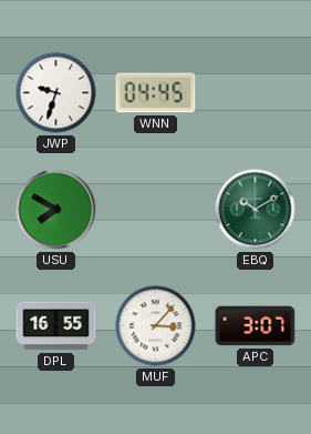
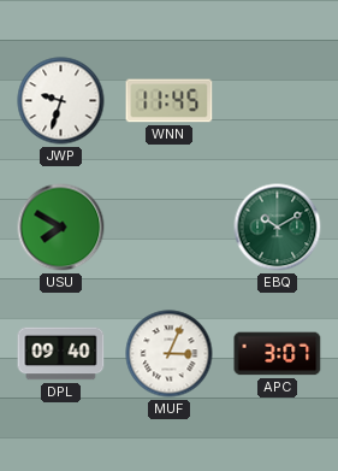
WNN: 04:45 -> 11:45 (170, 101)
DPL: 16:55 -> 09:40 (61, 354)
MUF: 3:07 -> 3:04 (170, 354)
